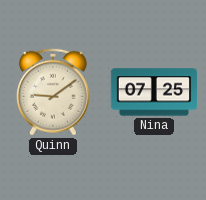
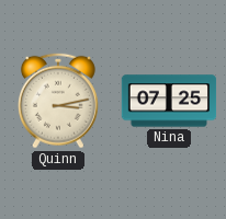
Quinn: 9:09 -> 3:13 (58, 101)
